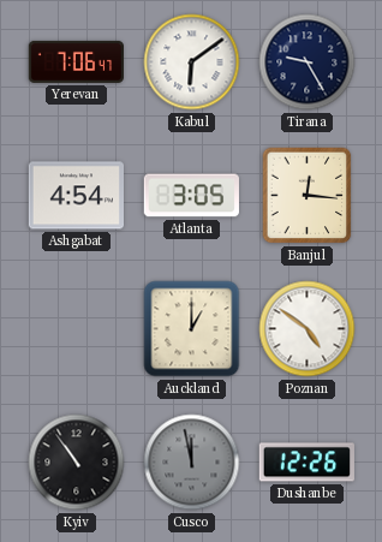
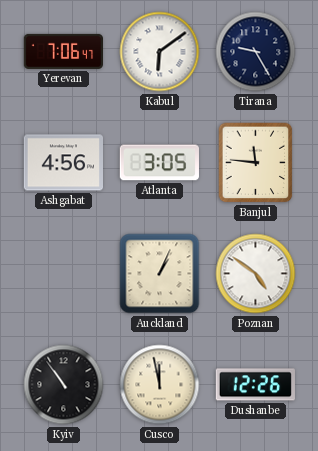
Ashgabat: 4:54 -> 4:56 (63, 163)
Banjul: 12:16 -> 11:46 (256, 163)
Auckland: 1:00 -> 1:04 (160, 274)
Cusco dial: grey -> cream (160, 385)
